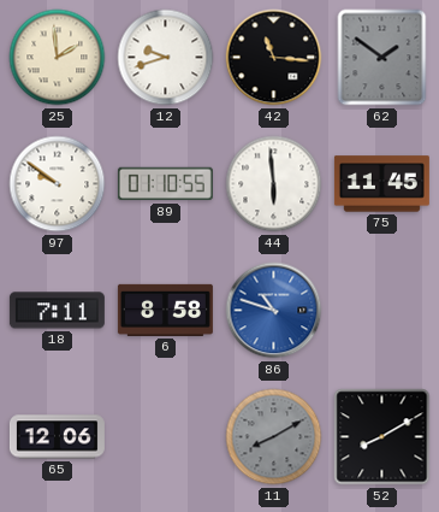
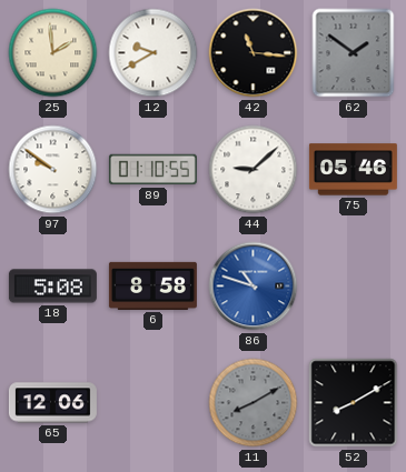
12: 9:42 -> 9:40 (154, 53)
44: 5:59 -> 9:08 (254, 170)
75: 11:45 -> 05:46 (353, 170)
18: 7:11 -> 5:08 (52, 287)
